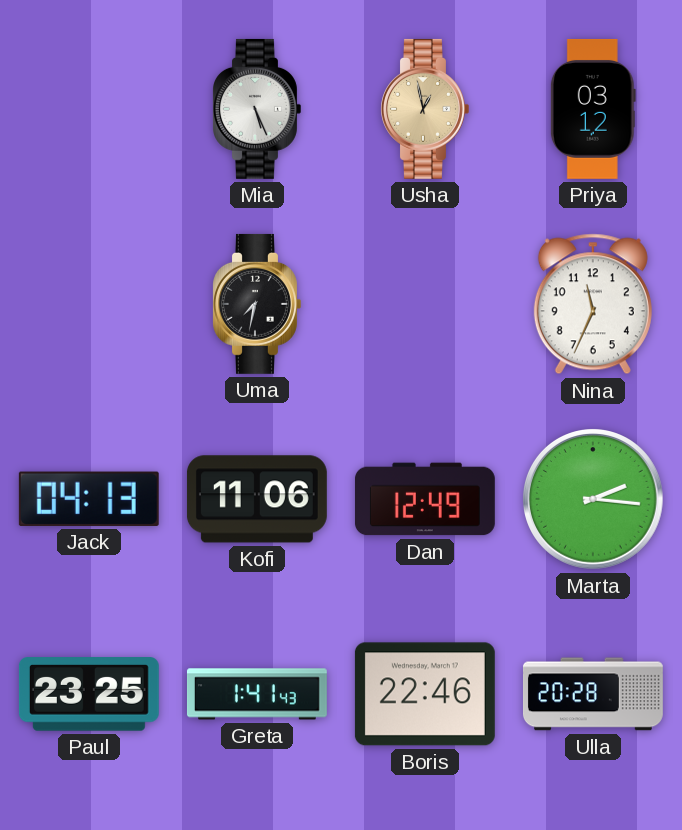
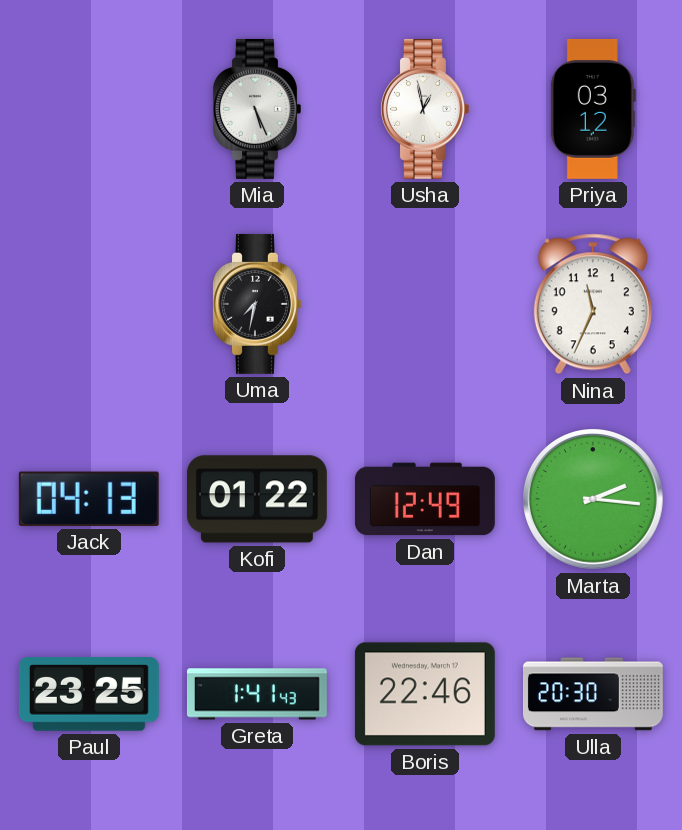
Usha dial: champagne -> white (425, 109)
Kofi: 11:06 -> 01:22 (257, 499)
Ulla: 20:28 -> 20:30 (593, 694)
